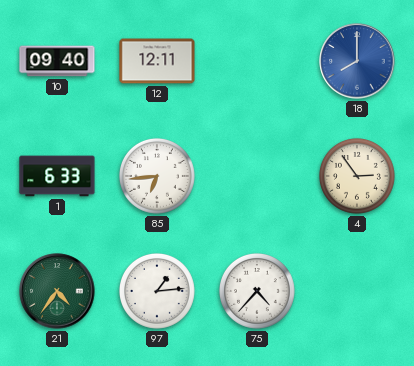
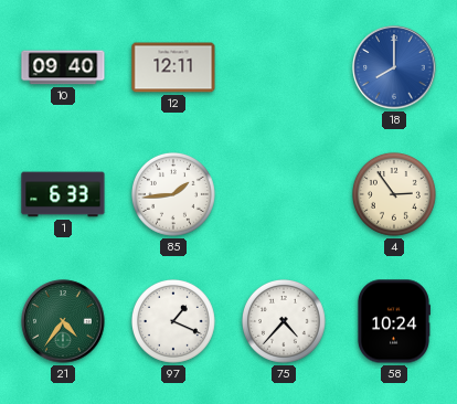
85: 6:44 -> 1:44 (173, 194)
97: 1:14 -> 1:19 (173, 321)
58: none -> 10:24 (393, 321)
